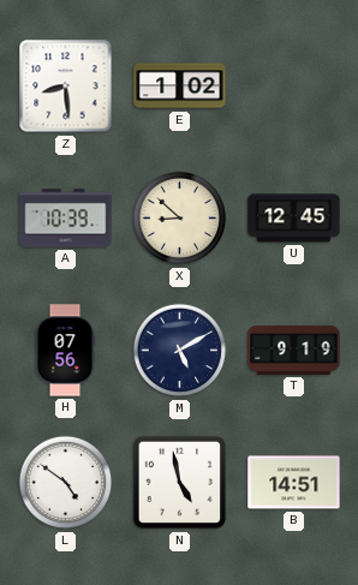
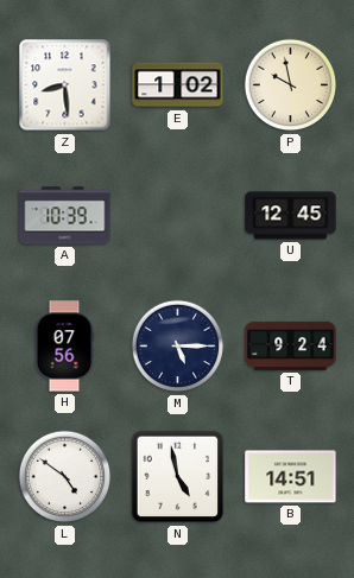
P: none -> 9:58 (291, 85)
X: 8:52 -> none (180, 219)
M: 5:10 -> 5:15 (178, 347)
T: 9:19 -> 9:24 (291, 345)
